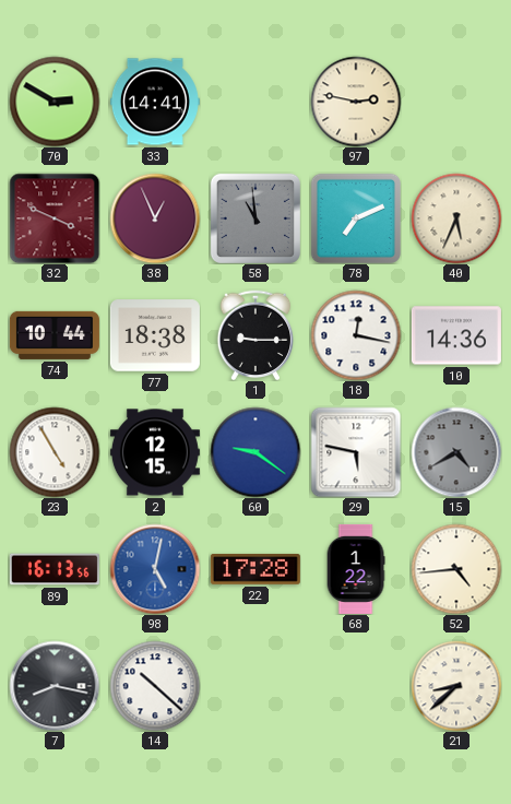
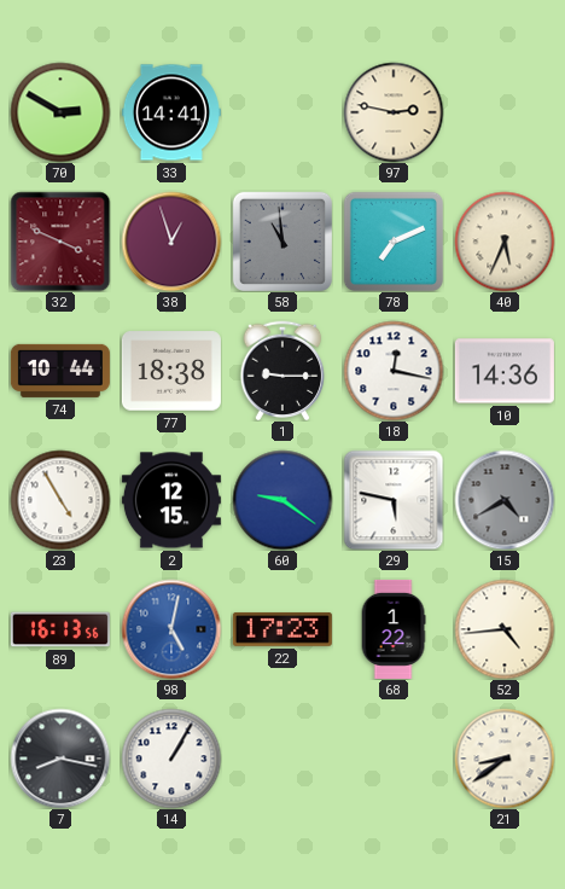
38: 12:56 -> 12:57 (171, 242)
22: 17:28 -> 17:23 (282, 629)
14: 10:22 -> 1:05 (171, 759)
21: 8:38 -> 8:39 (505, 759)
